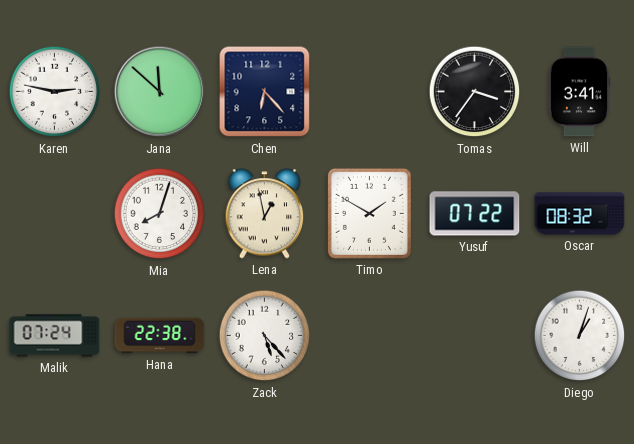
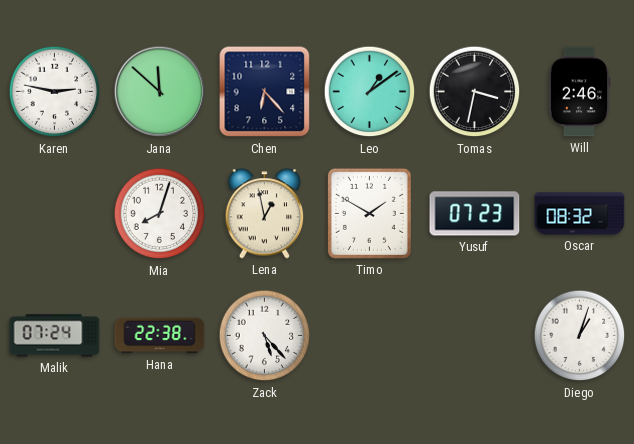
Leo: none -> 1:09 (370, 92)
Tomas: 3:36 -> 3:32 (475, 92)
Will: 3:41 -> 2:46 (579, 92)
Yusuf: 07:22 -> 07:23 (475, 214)
